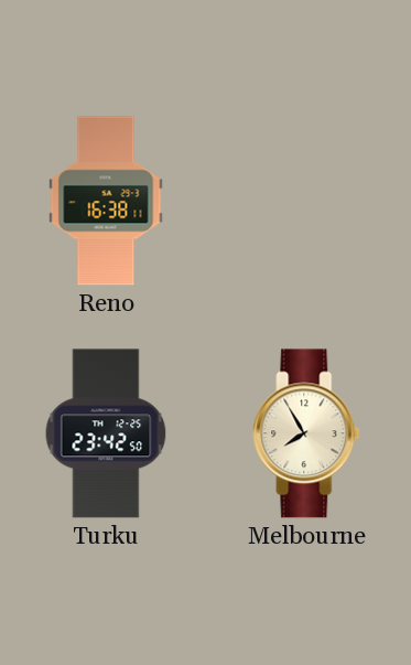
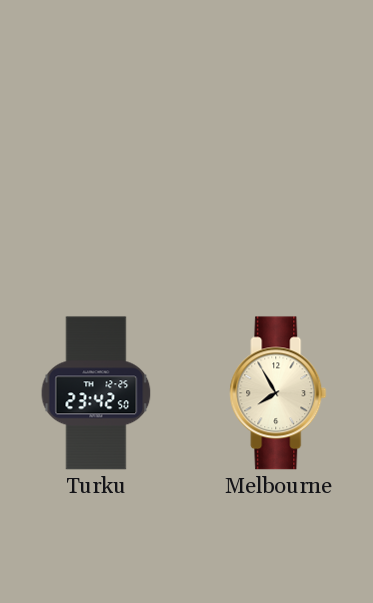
Reno: 16:38 -> none (106, 201)
